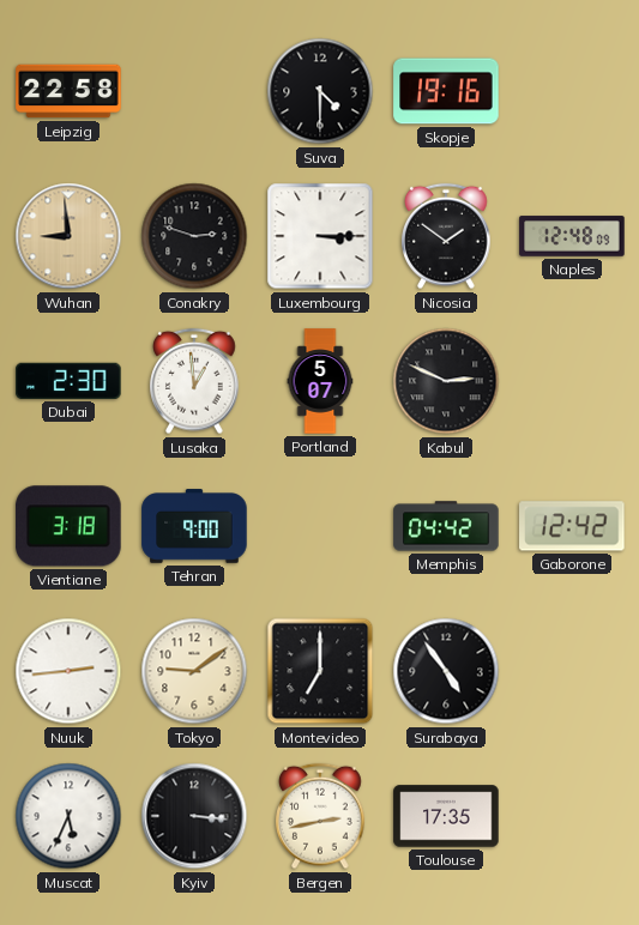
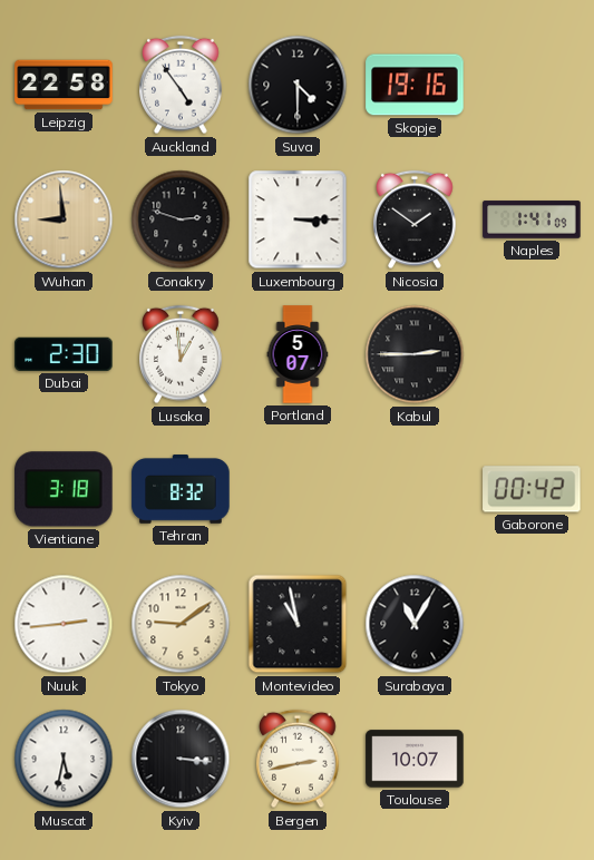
Auckland: none -> 4:54 (181, 85)
Naples: 12:48 -> 1:41 (532, 219)
Kabul: 2:49 -> 2:45 (415, 354)
Tehran: 9:00 -> 8:32 (181, 489)
Memphis: 04:42 -> none (446, 526)
Gaborone: 12:42 -> 00:42 (532, 489)
Montevideo: 7:00 -> 10:58 (298, 624)
Surabaya: 4:54 -> 11:05 (415, 624)
Muscat: 5:34 -> 5:32 (64, 759)
Toulouse: 17:35 -> 10:07 (415, 759)
